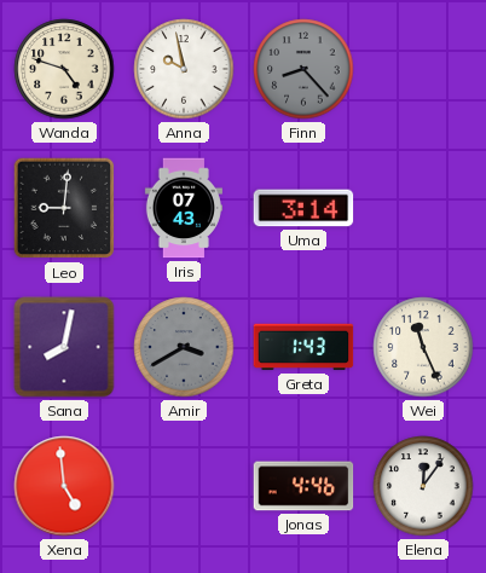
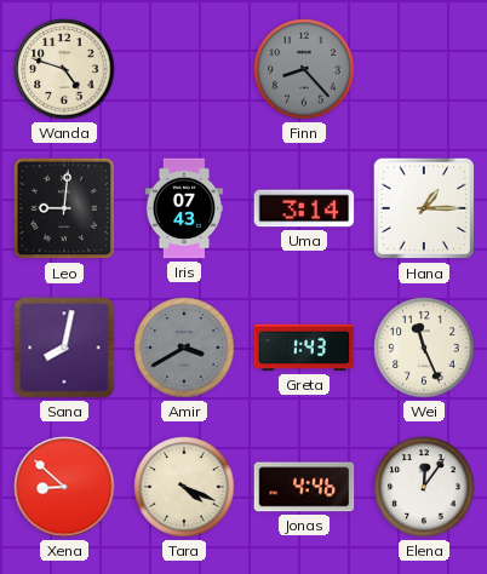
Anna: 9:58 -> none (184, 69)
Hana: none -> 1:15 (424, 208)
Xena: 4:59 -> 8:52 (64, 487)
Tara: none -> 4:19 (184, 487)
